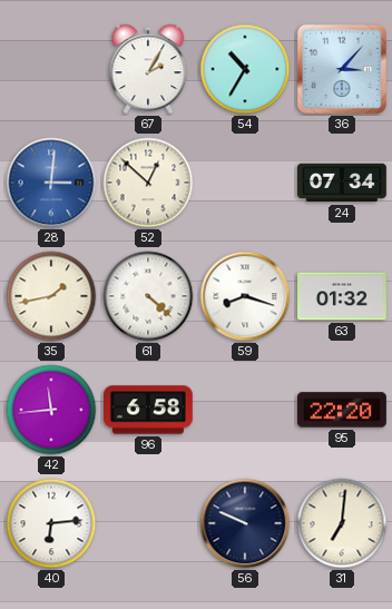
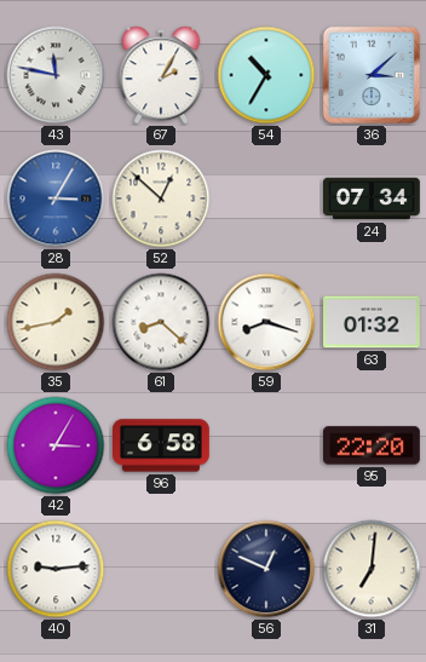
43: none -> 11:47 (56, 75)
36: 3:07 -> 3:08 (372, 75)
28: 3:01 -> 3:05 (56, 198)
61: 4:22 -> 8:22 (161, 322)
42: 11:44 -> 3:05 (56, 445)
40: 6:14 -> 9:14 (56, 569)
56: 9:49 -> 12:49 (266, 569)
